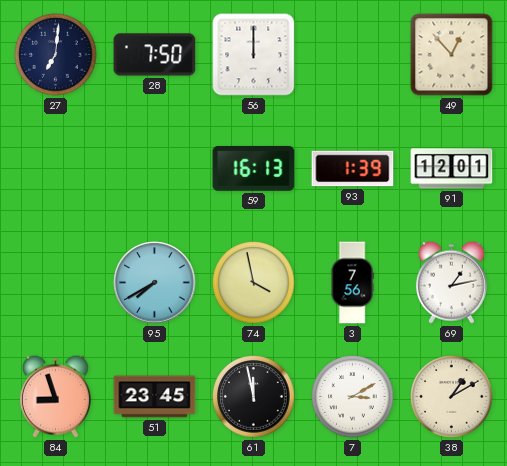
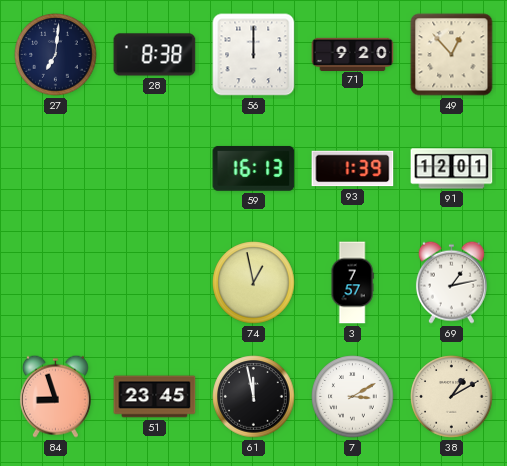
28: 7:50 -> 8:38 (155, 55)
71: none -> 9:20 (353, 54)
95: 7:40 -> none (155, 283)
74: 3:58 -> 12:58 (254, 283)
3: 7:56 -> 7:57 (352, 283)
